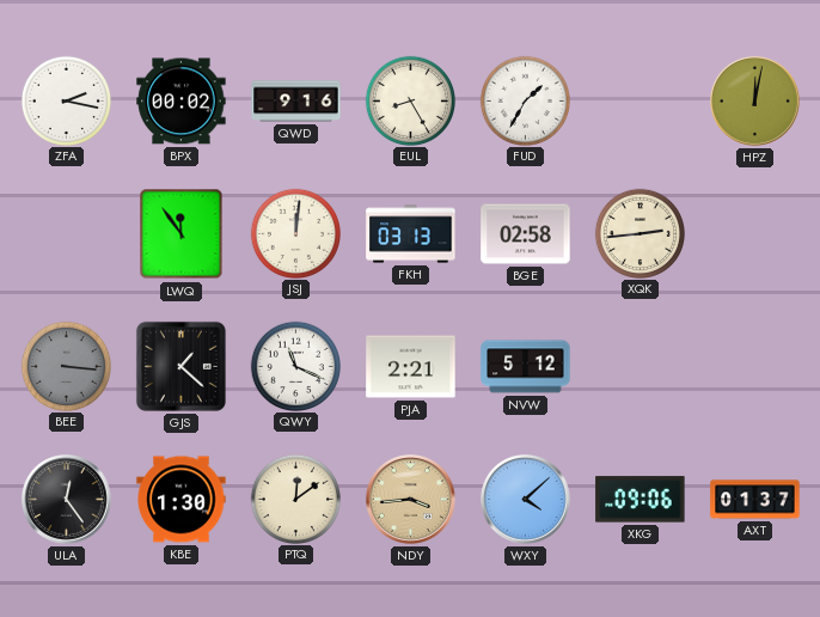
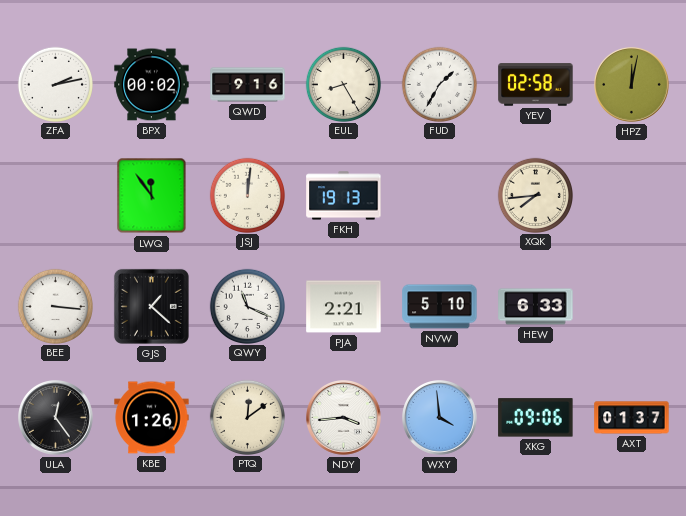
ZFA: 2:17 -> 2:13 (55, 84)
YEV: none -> 02:58 (536, 85)
FKH: 03:13 -> 19:13 (344, 196)
BGE: 02:58 -> none (526, 234)
XQK: 2:44 -> 7:44 (535, 195)
BEE dial: grey -> white (55, 306)
NVW: 5:12 -> 5:10 (440, 307)
HEW: none -> 6:33 (536, 307)
KBE: 1:30 -> 1:26 (152, 418)
NDY dial: champagne -> white (344, 418)
WXY: 4:08 -> 3:59 (440, 418)
